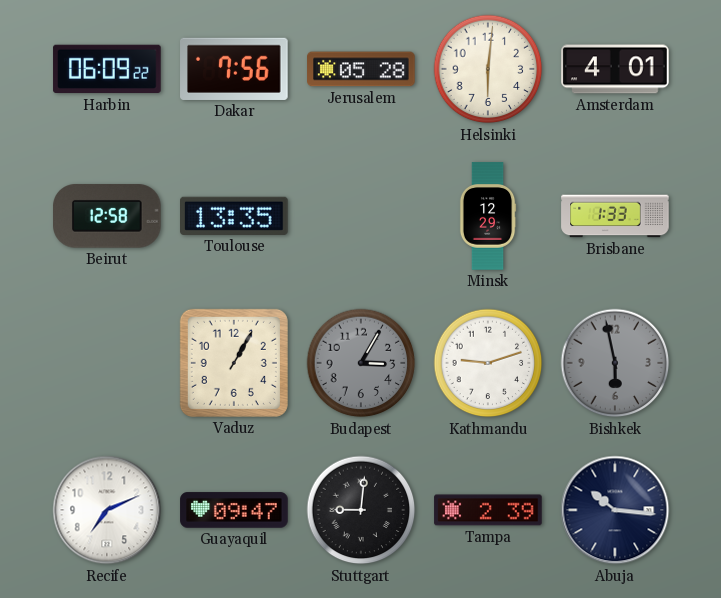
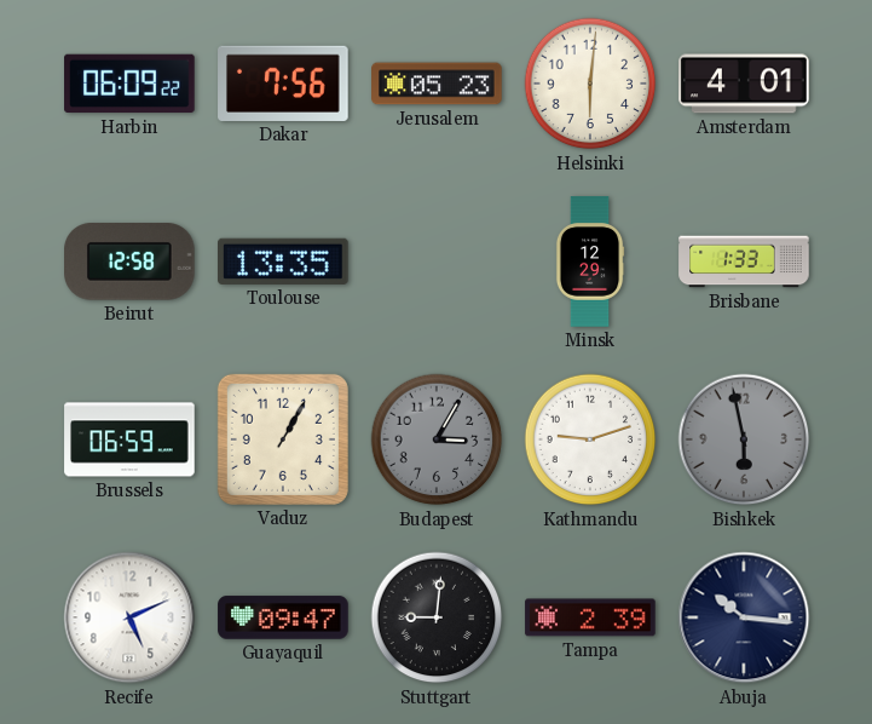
Jerusalem: 05:28 -> 05:23 (437, 84)
Brussels: none -> 06:59 (129, 439)
Recife: 7:11 -> 5:11 (129, 617)
